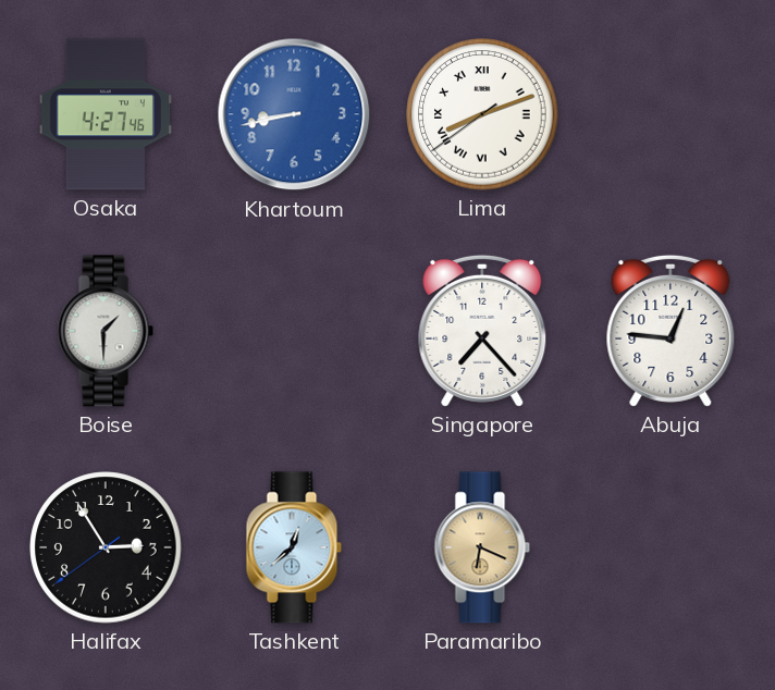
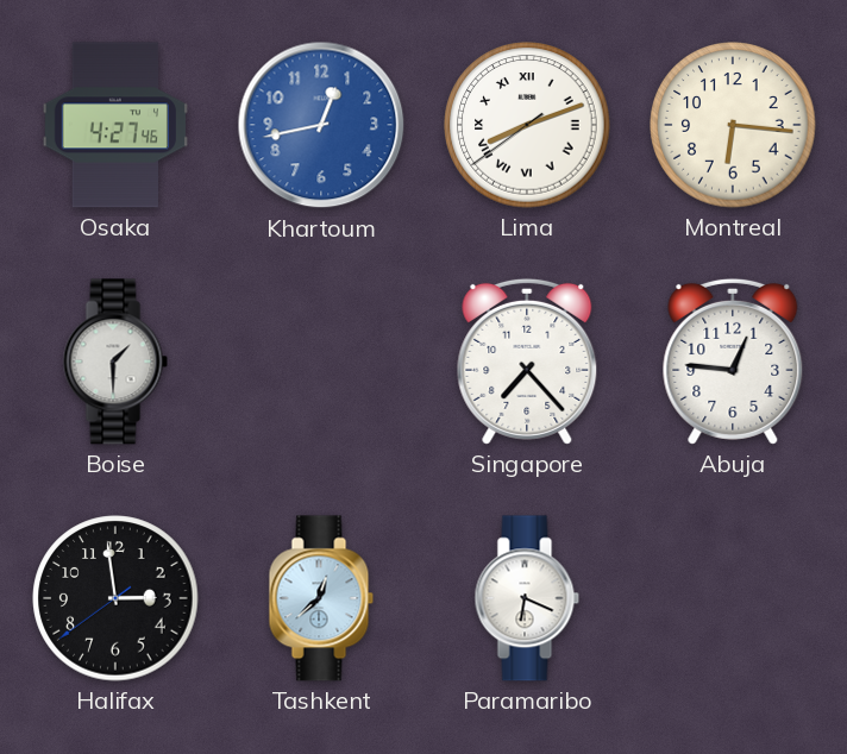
Khartoum: 8:43 -> 12:43 (321, 125)
Montreal: none -> 6:16 (733, 125)
Halifax: 2:54 -> 2:58 (115, 598)
Paramaribo dial: champagne -> white (527, 598)
